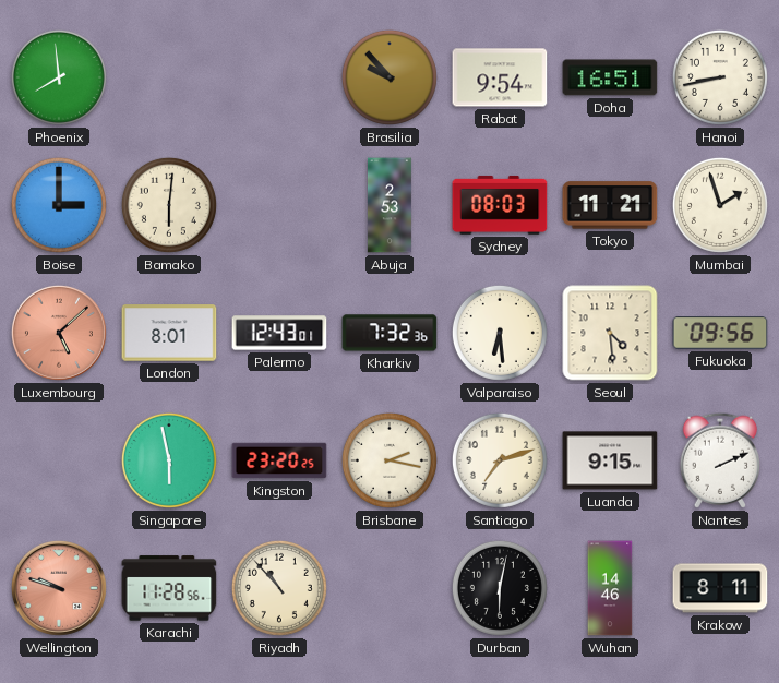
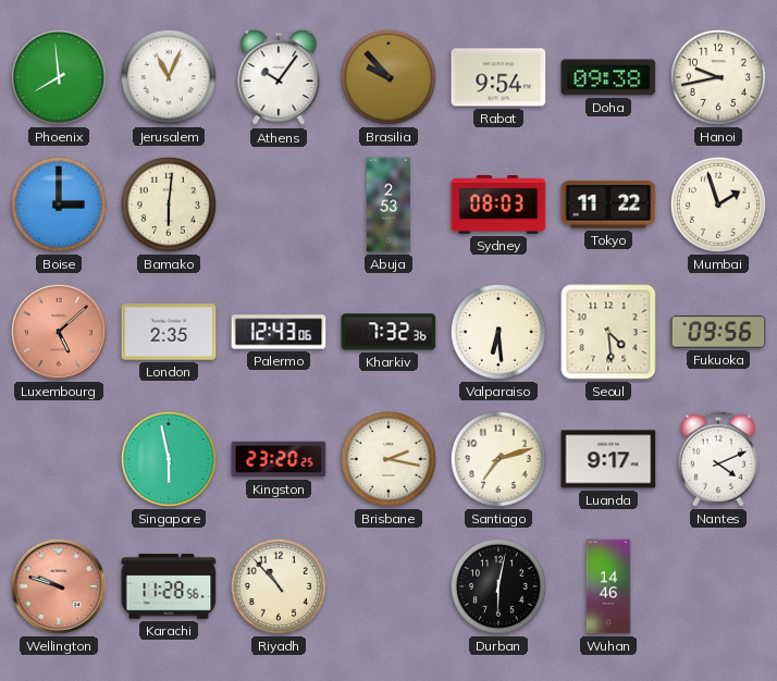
Jerusalem: none -> 11:04 (169, 77)
Athens: none -> 10:06 (279, 77)
Doha: 16:51 -> 09:38 (608, 77)
Hanoi: 8:43 -> 9:43 (718, 77)
Tokyo: 11:21 -> 11:22 (608, 205)
London: 8:01 -> 2:35 (169, 332)
Palermo: 12:43:01 -> 12:43:06 (279, 332)
Luanda: 9:15 -> 9:17 (608, 459)
Nantes: 2:11 -> 4:11 (717, 459)
Krakow: 8:11 -> none (720, 588)
